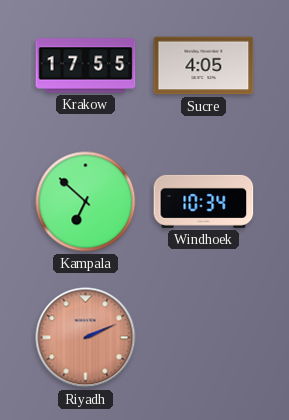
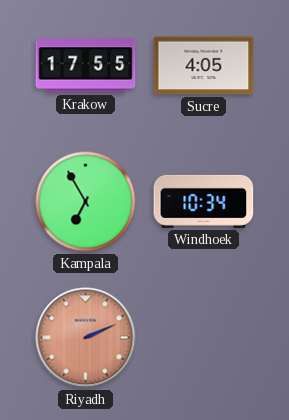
Kampala: 6:52 -> 6:55 (86, 202)
